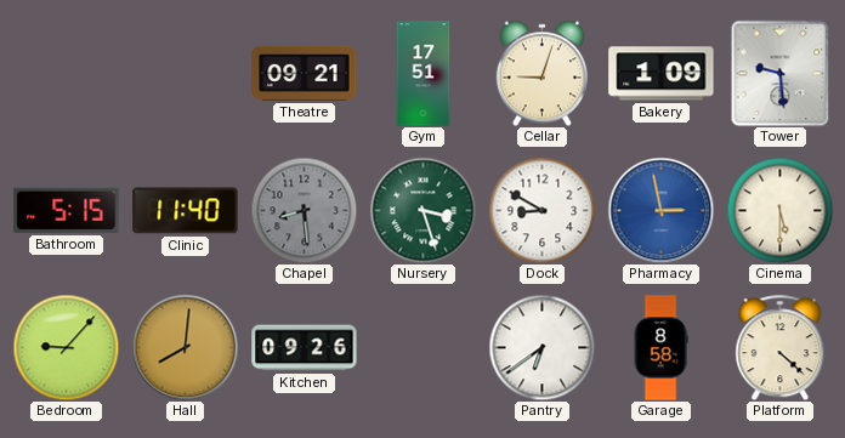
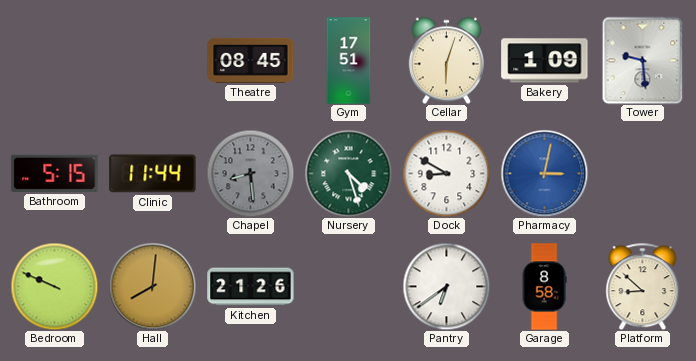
Theatre: 09:21 -> 08:45 (251, 60)
Cellar: 9:03 -> 6:03 (446, 60)
Clinic: 11:40 -> 11:44 (153, 174)
Nursery: 3:27 -> 4:27 (348, 173)
Pharmacy: 2:58 -> 3:02 (544, 173)
Cinema: 5:30 -> none (779, 210)
Bedroom: 9:07 -> 9:49 (54, 286)
Kitchen: 09:26 -> 21:26 (251, 287)
Platform: 4:22 -> 8:52 (643, 286)
